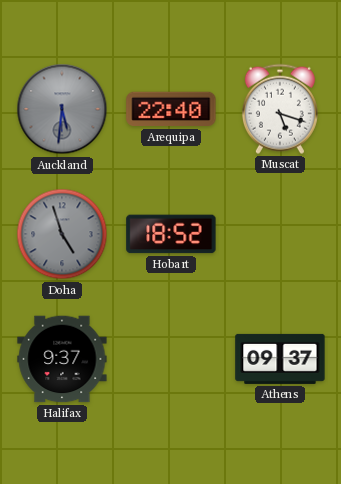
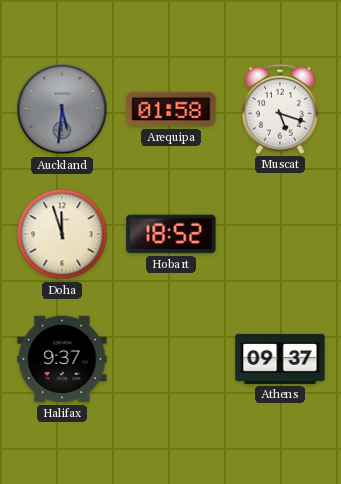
Arequipa: 22:40 -> 01:58 (171, 109)
Doha: 4:57 -> 11:57 (62, 234)
Doha dial: grey -> cream (62, 234)
